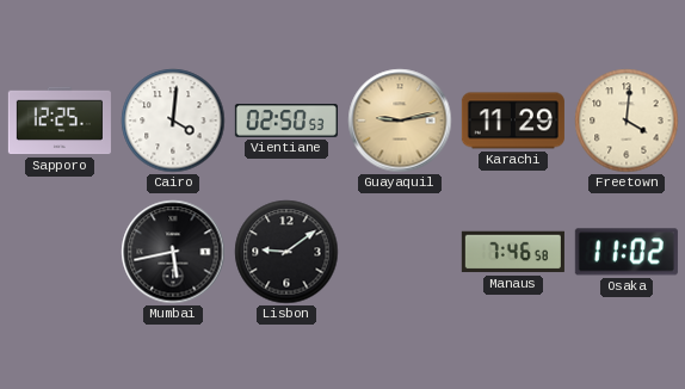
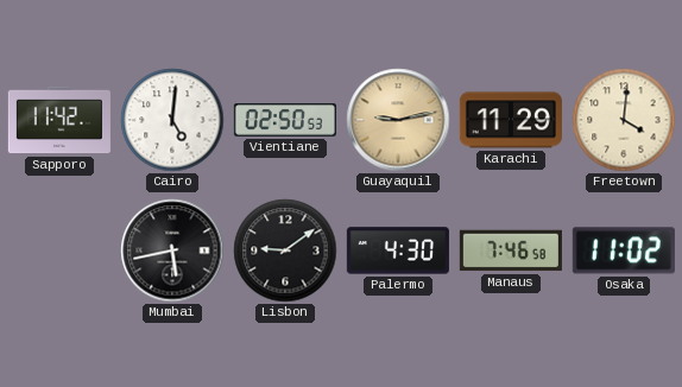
Sapporo: 12:25 -> 11:42 (59, 120)
Cairo: 4:01 -> 5:01 (172, 120)
Palermo: none -> 4:30 (398, 250)
